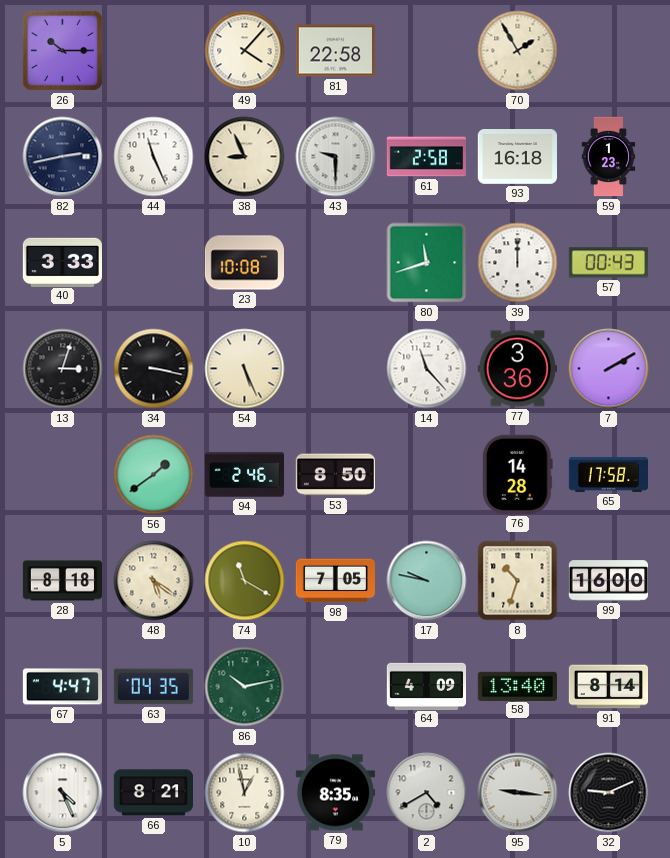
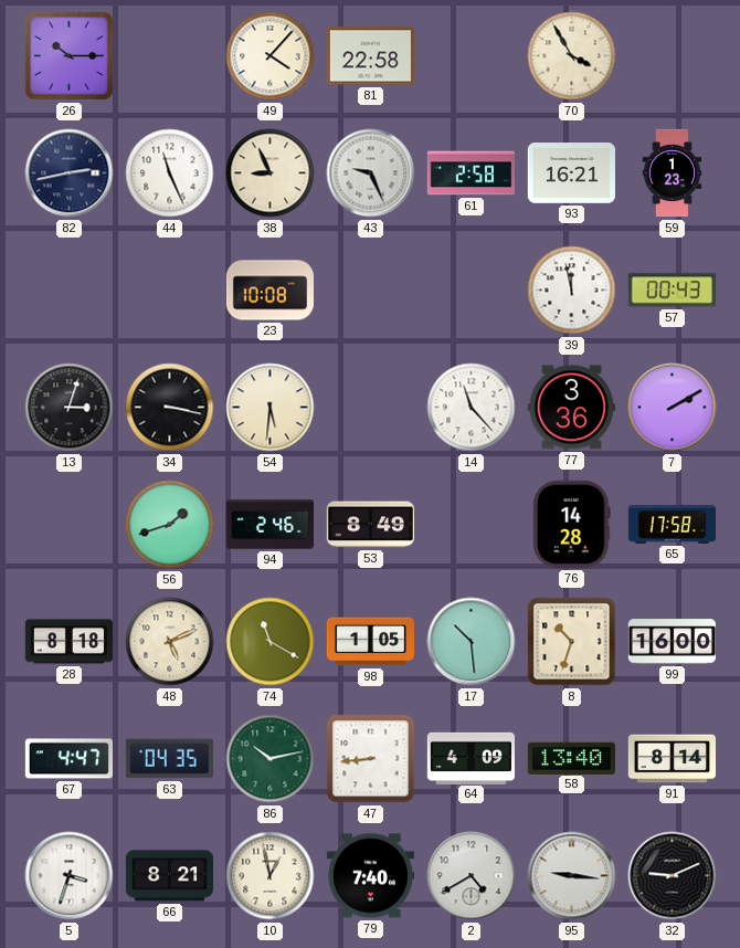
70: 1:55 -> 3:55 (572, 56)
43: 9:30 -> 9:26 (371, 173)
93: 16:18 -> 16:21 (571, 173)
40: 3:33 -> none (62, 262)
80: 11:42 -> none (427, 263)
39: 12:00 -> 11:58 (572, 291)
54: 5:26 -> 5:31 (271, 408)
56: 1:39 -> 1:42 (170, 525)
53: 8:50 -> 8:49 (370, 525)
48: 5:21 -> 5:11 (170, 642)
98: 7:05 -> 1:05 (370, 642)
17: 9:47 -> 10:29 (472, 642)
47: none -> 8:44 (371, 759)
5: 4:26 -> 3:33 (70, 876)
79: 8:35 -> 7:40 (370, 876)
